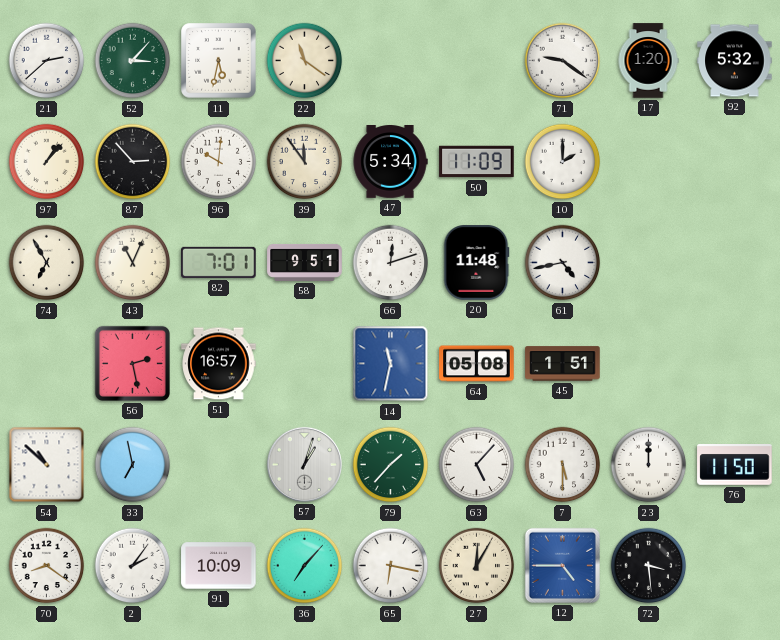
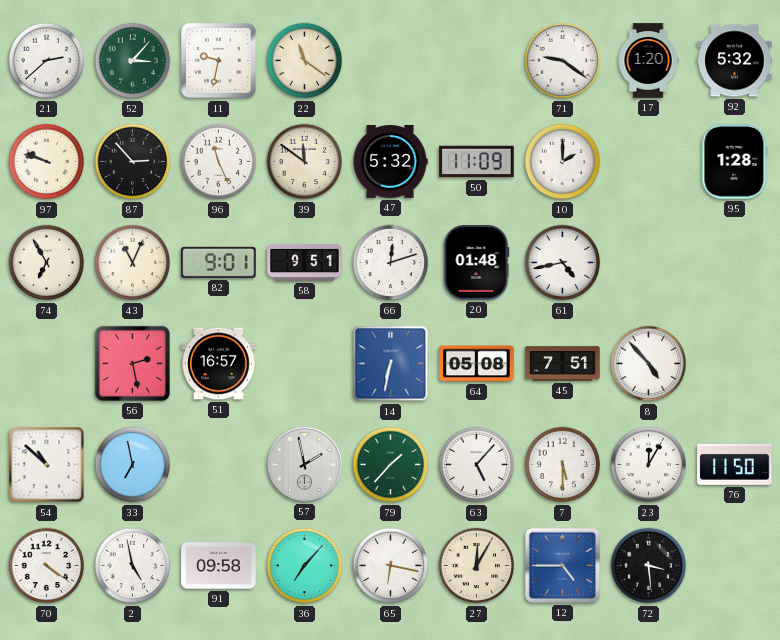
11: 5:32 -> 9:32 (219, 61)
97: 1:07 -> 9:48 (47, 162)
96: 10:01 -> 11:26 (219, 162)
39: 11:54 -> 11:51 (305, 162)
47: 5:34 -> 5:32 (390, 162)
95: none -> 1:28 (735, 162)
82: 7:01 -> 9:01 (219, 262)
20: 11:48 -> 01:48 (476, 263)
14: 11:32 -> 6:32 (391, 364)
45: 1:51 -> 7:51 (563, 364)
8: none -> 4:53 (649, 364)
57: 1:03 -> 1:58 (304, 464)
23: 12:00 -> 12:05 (649, 465)
70: 8:21 -> 4:21 (47, 566)
2: 2:06 -> 4:58 (133, 566)
91: 10:09 -> 09:58 (219, 566)
